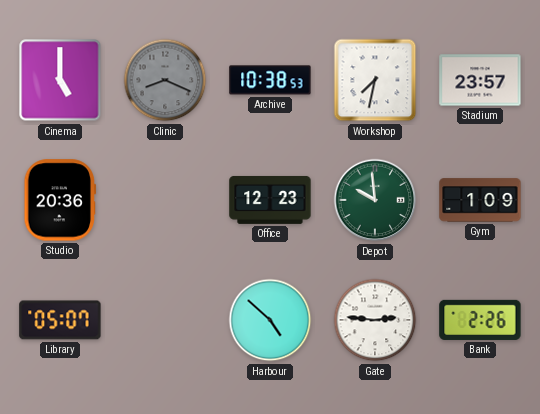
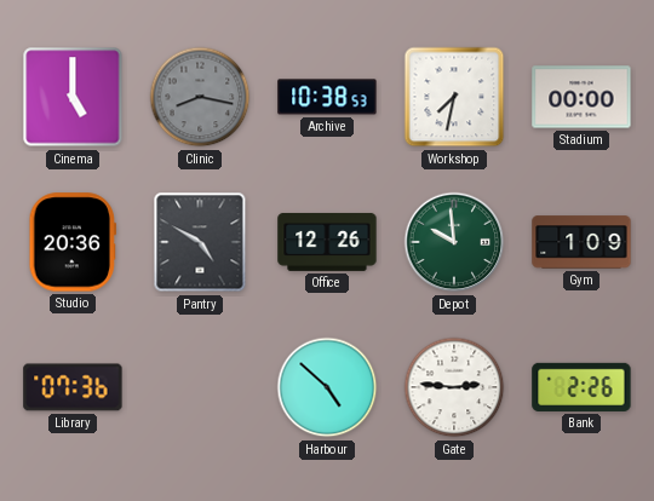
Clinic: 8:19 -> 8:17 (200, 97)
Stadium: 23:57 -> 00:00 (581, 97)
Pantry: none -> 4:50 (200, 242)
Office: 12:23 -> 12:26 (327, 242)
Library: 05:07 -> 07:36 (73, 387)
